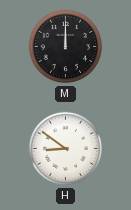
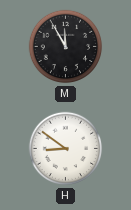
M: 12:00 -> 11:55 (66, 47)
